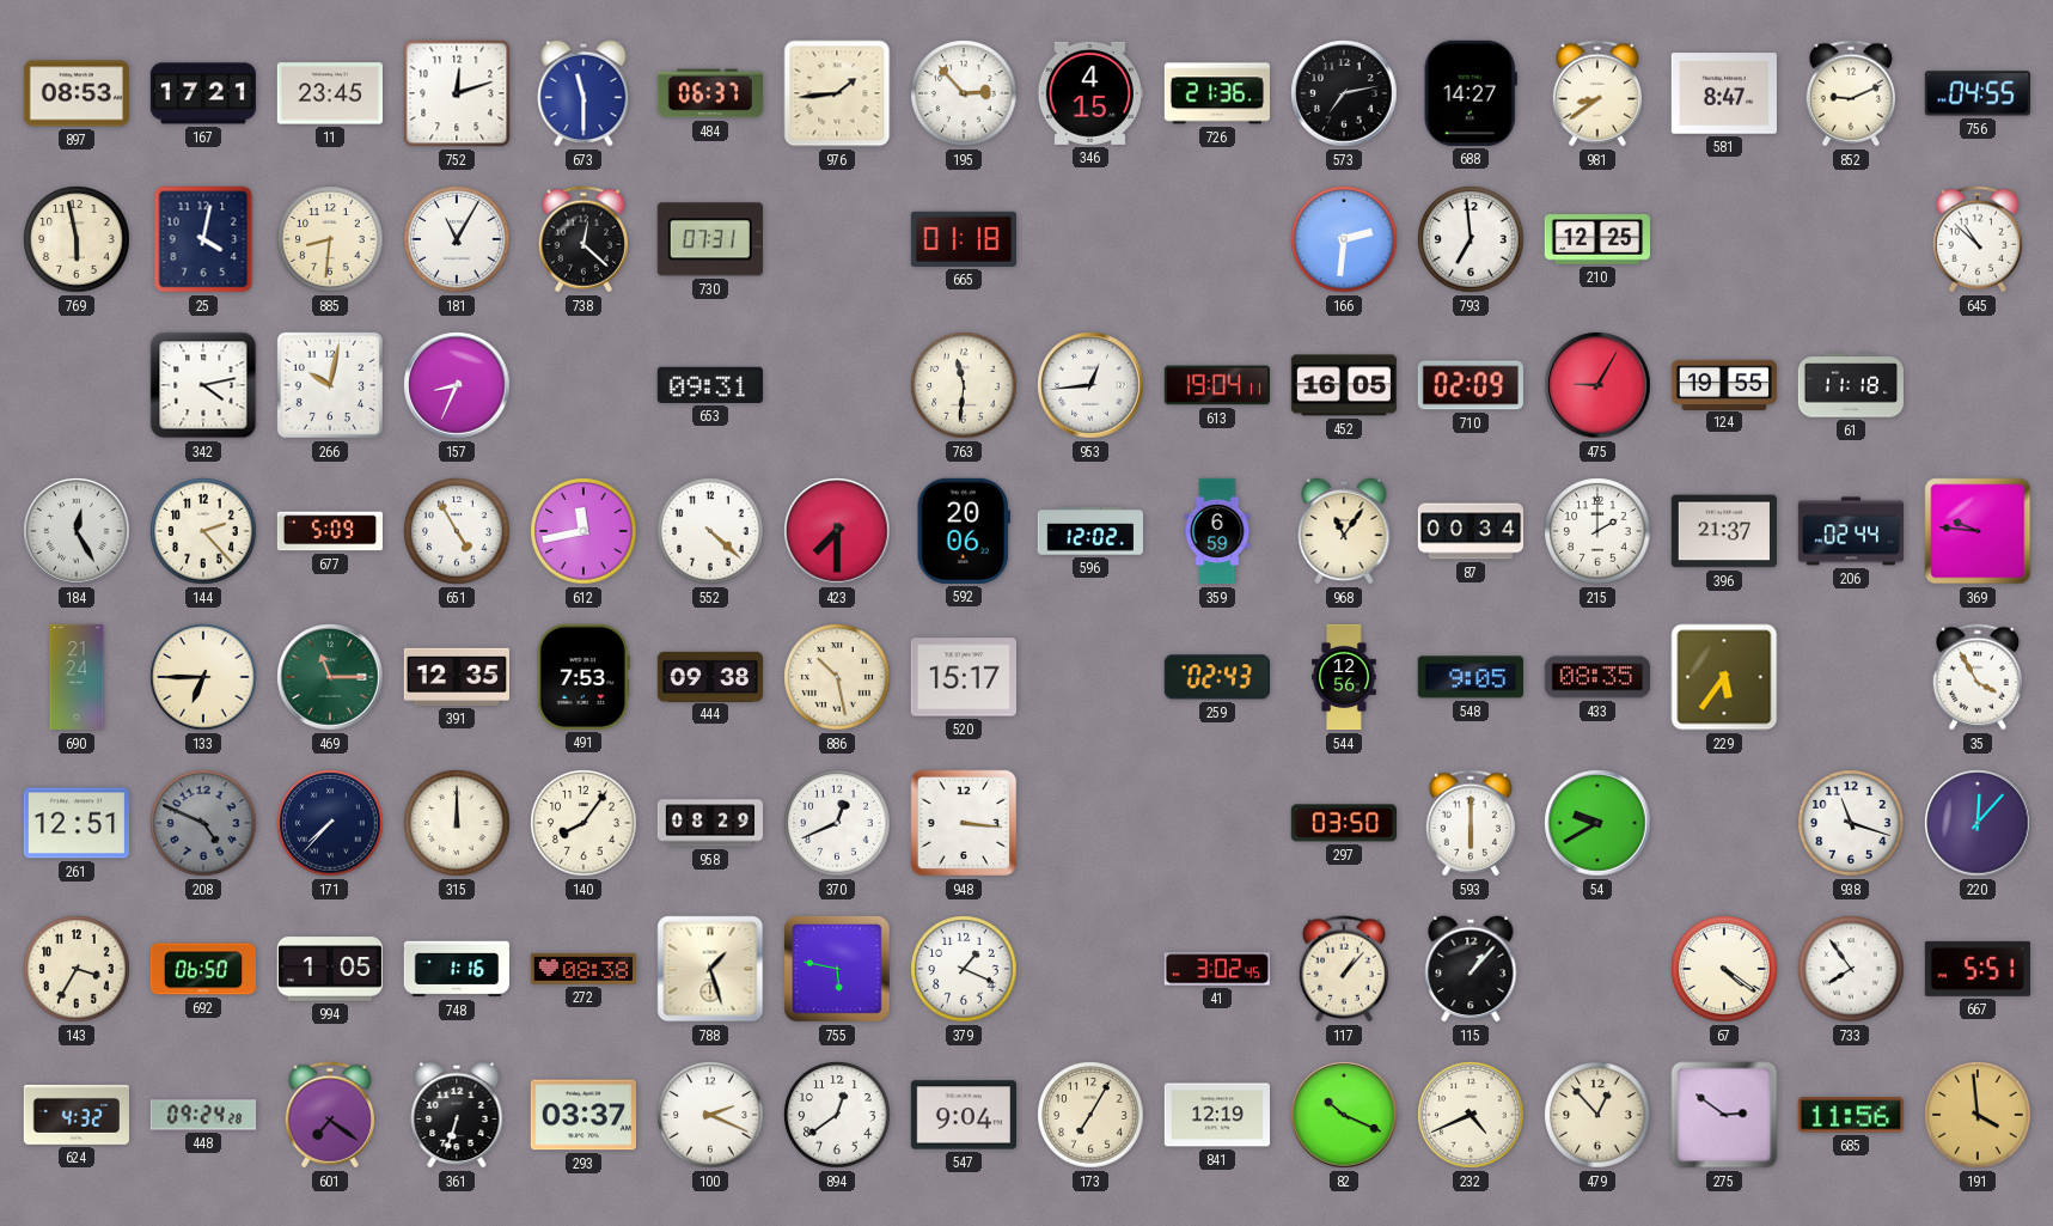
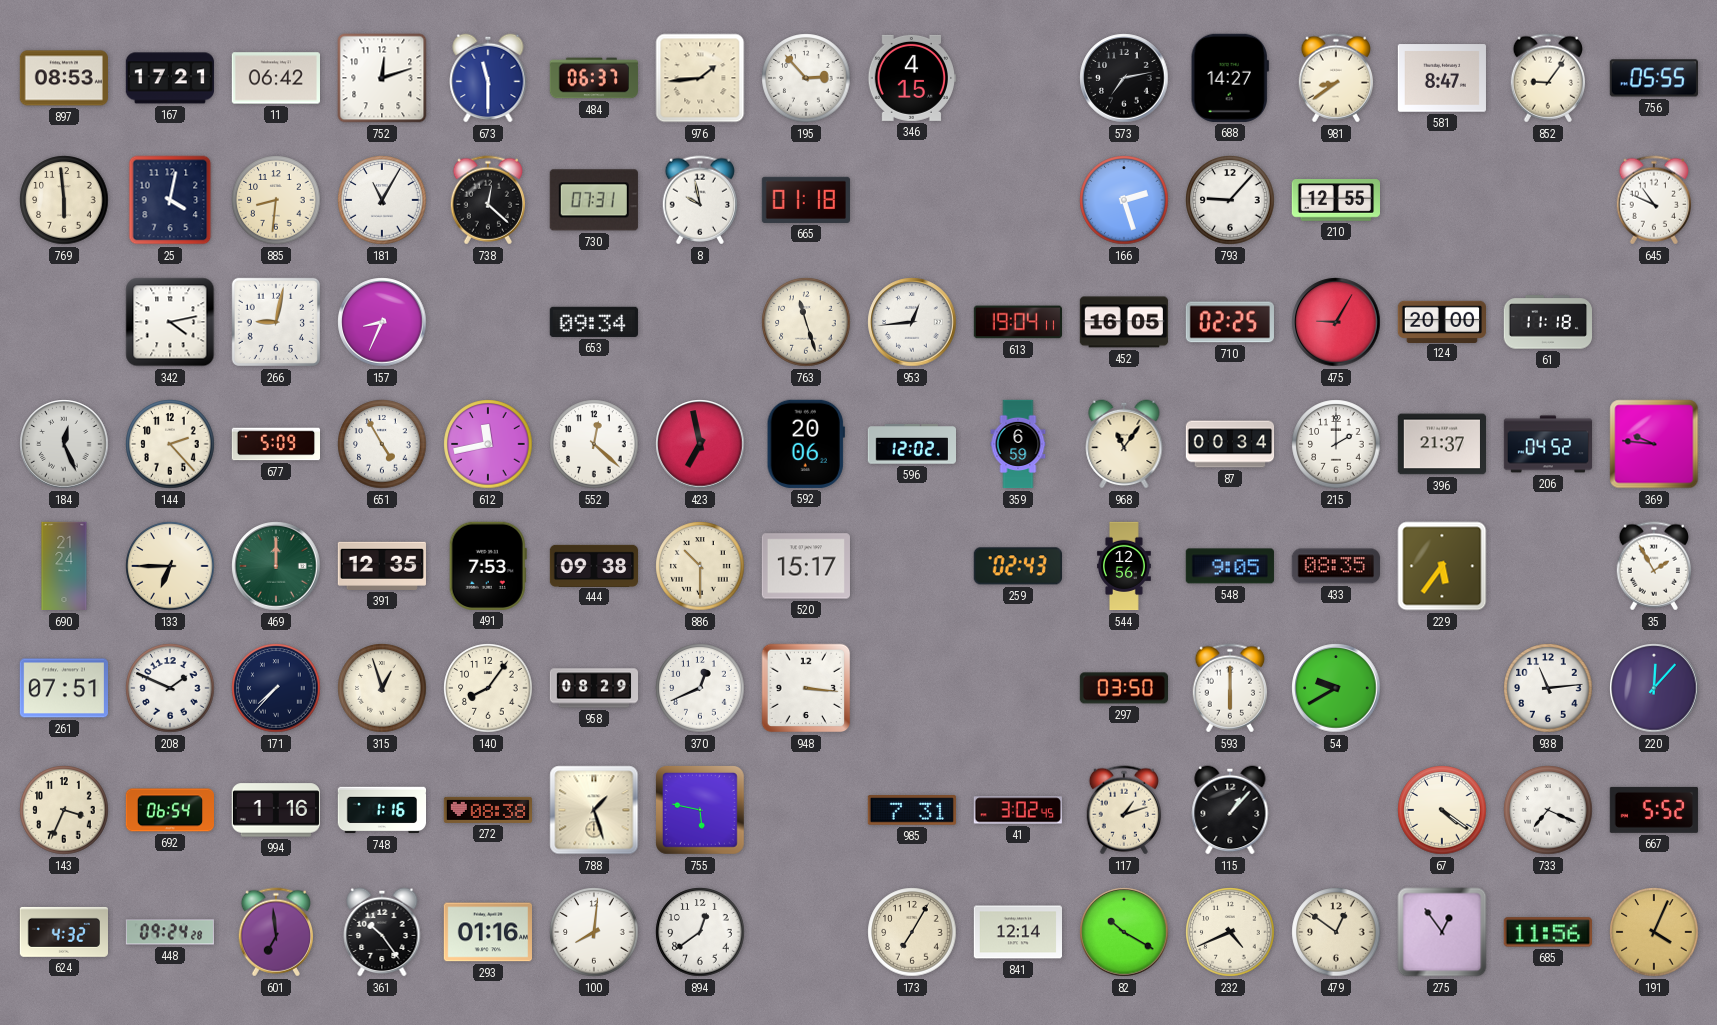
11: 23:45 -> 06:42 (275, 78)
726: 21:36 -> none (1216, 93)
852: 9:11 -> 9:06 (1547, 78)
756: 04:55 -> 05:55 (1654, 78)
769: 5:58 -> 5:59 (64, 200)
8: none -> 9:58 (699, 200)
166: 2:31 -> 2:27 (1124, 200)
793: 6:59 -> 9:07 (1230, 200)
210: 12:25 -> 12:55 (1335, 200)
645: 10:52 -> 10:49 (1653, 200)
266: 10:02 -> 9:02 (276, 322)
653: 09:31 -> 09:34 (594, 322)
763: 11:31 -> 11:27 (806, 322)
710: 02:09 -> 02:25 (1230, 322)
124: 19:55 -> 20:00 (1441, 321)
184: 12:25 -> 12:26 (64, 444)
552: 4:22 -> 12:22 (594, 444)
423: 7:30 -> 6:58 (700, 444)
206: 02:44 -> 04:52 (1547, 444)
469: 11:15 -> 12:00 (276, 566)
886: 10:28 -> 10:30 (700, 566)
35: 3:55 -> 1:55 (1653, 566)
261: 12:51 -> 07:51 (63, 688)
208: 4:49 -> 1:49 (170, 688)
208 dial: grey -> white (170, 688)
315: 12:00 -> 12:57 (382, 688)
938: 11:18 -> 11:14 (1548, 688)
143: 3:35 -> 3:34 (64, 810)
692: 06:50 -> 06:54 (169, 810)
994: 1:05 -> 1:16 (275, 810)
379: 1:19 -> none (964, 969)
985: none -> 7:31 (912, 810)
117: 1:07 -> 1:12 (1123, 810)
733: 7:54 -> 7:19 (1548, 810)
667: 5:51 -> 5:52 (1654, 810)
601: 7:21 -> 6:59 (275, 932)
361: 6:33 -> 10:24 (382, 932)
293: 03:37 -> 01:16 (487, 932)
100: 2:19 -> 8:01 (594, 932)
547: 9:04 -> none (963, 1115)
841: 12:19 -> 12:14 (1017, 932)
82: 10:19 -> 10:20 (1124, 932)
479: 12:53 -> 12:51 (1336, 932)
275: 2:51 -> 12:54 (1442, 932)
191: 3:59 -> 4:04 (1654, 932)
